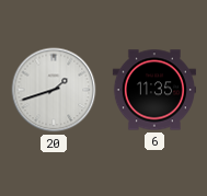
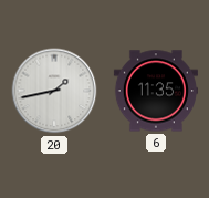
20: 1:42 -> 1:43 (54, 91)
